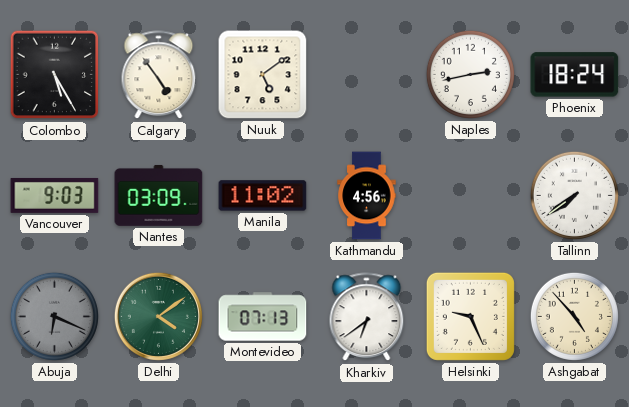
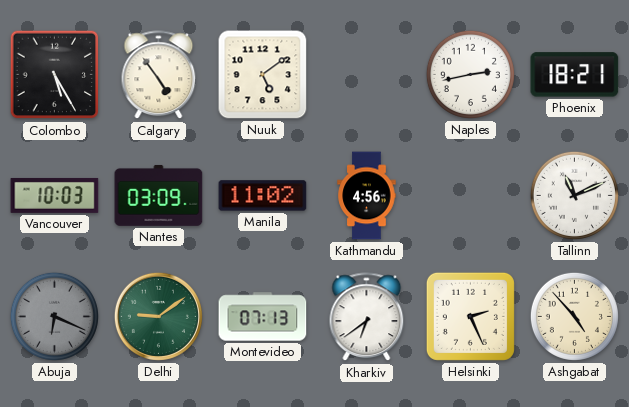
Phoenix: 18:24 -> 18:21 (575, 75)
Vancouver: 9:03 -> 10:03 (55, 195)
Tallinn: 7:39 -> 11:11 (574, 195)
Delhi: 4:09 -> 9:09 (158, 316)
Helsinki: 9:26 -> 2:26 (470, 316)
